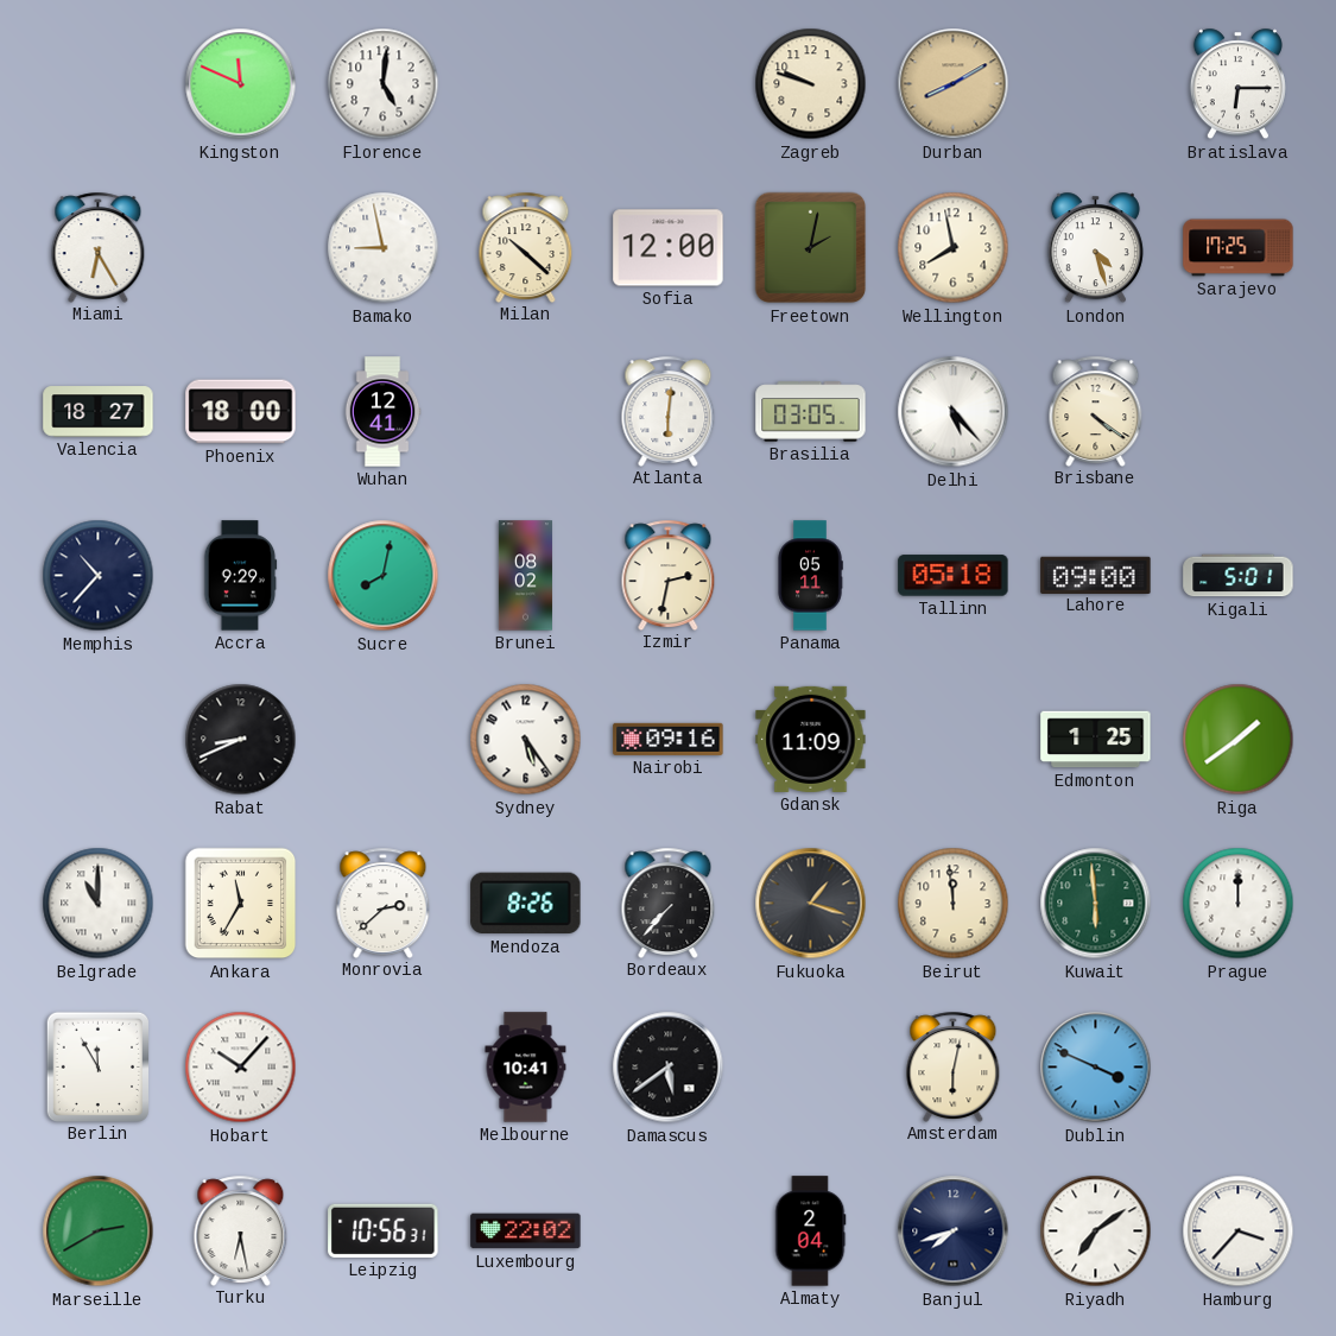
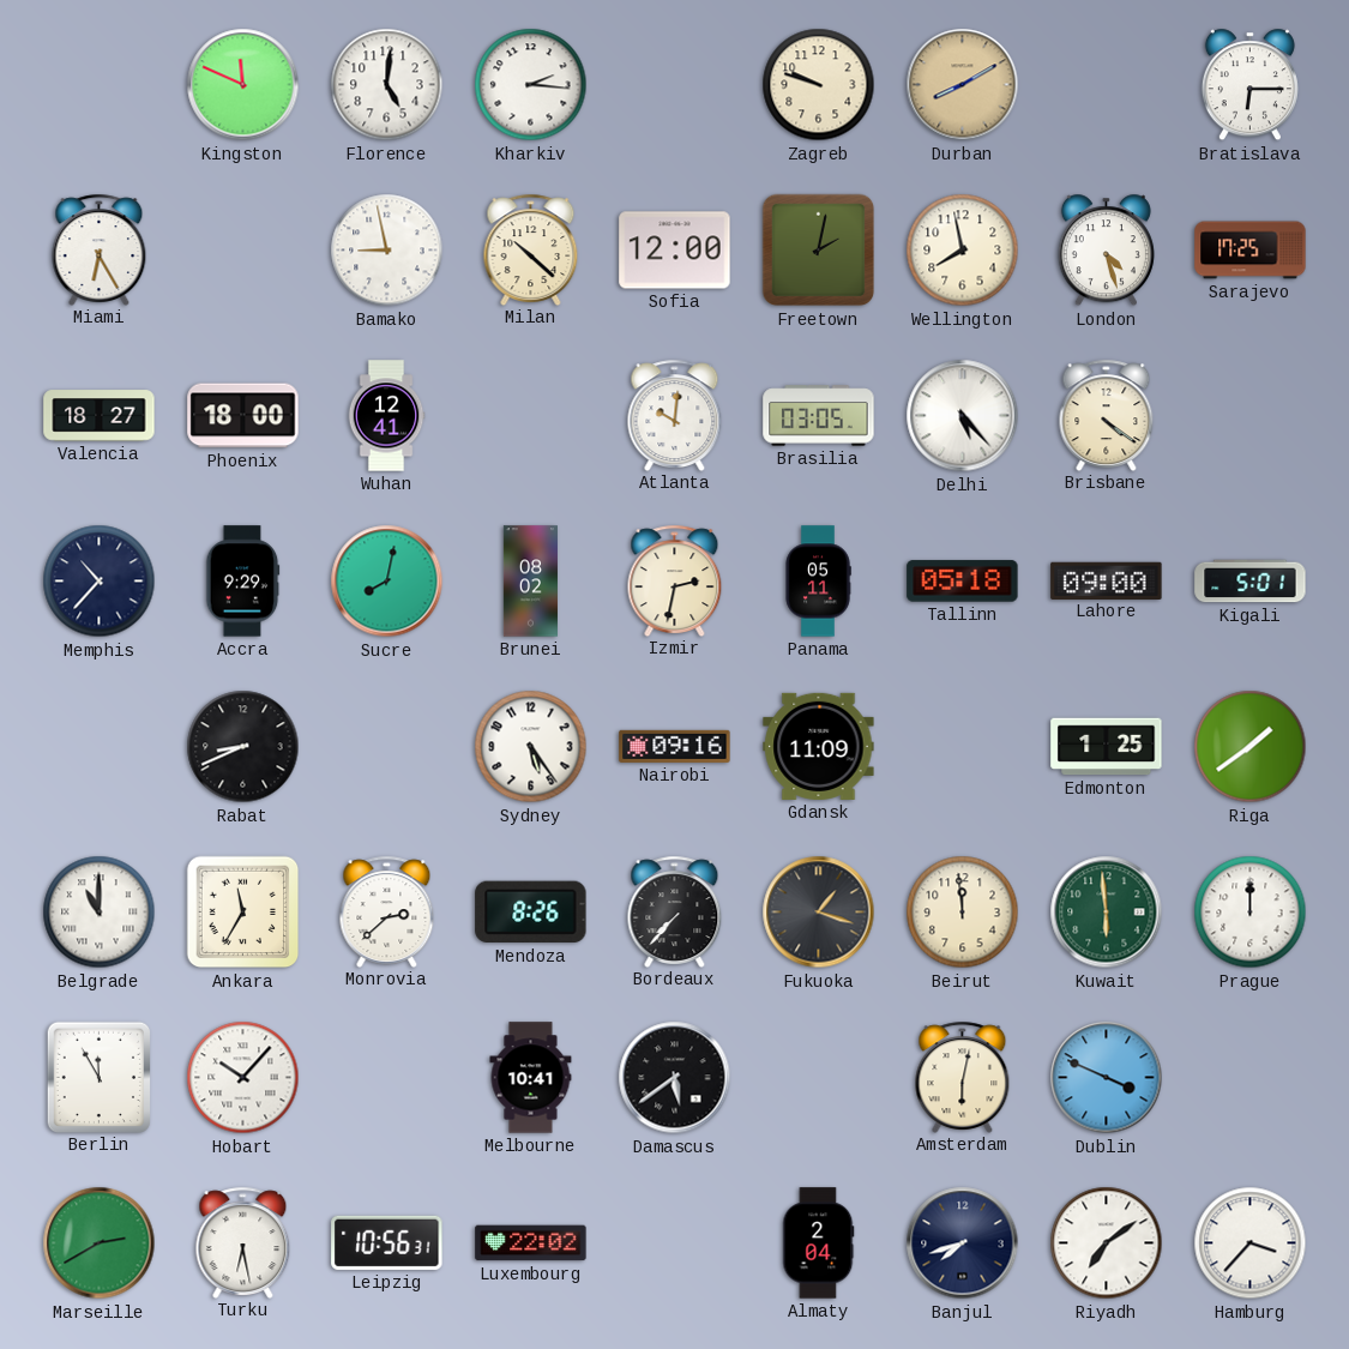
Kharkiv: none -> 2:16 (531, 85)
Atlanta: 6:01 -> 10:01 (675, 415)
